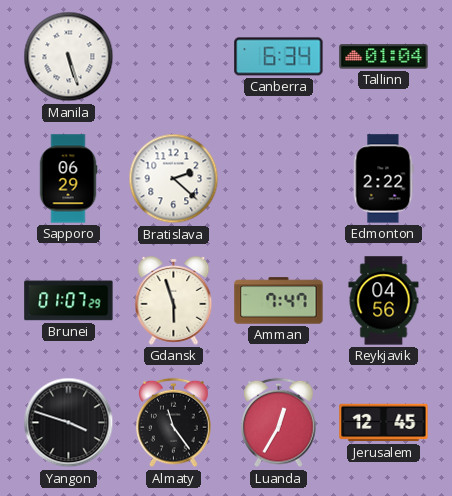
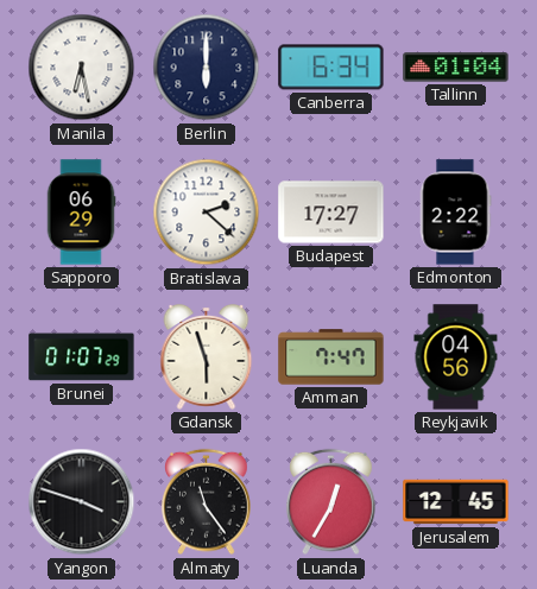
Manila: 5:27 -> 6:28 (82, 68)
Berlin: none -> 6:00 (207, 68)
Budapest: none -> 17:27 (331, 213)
